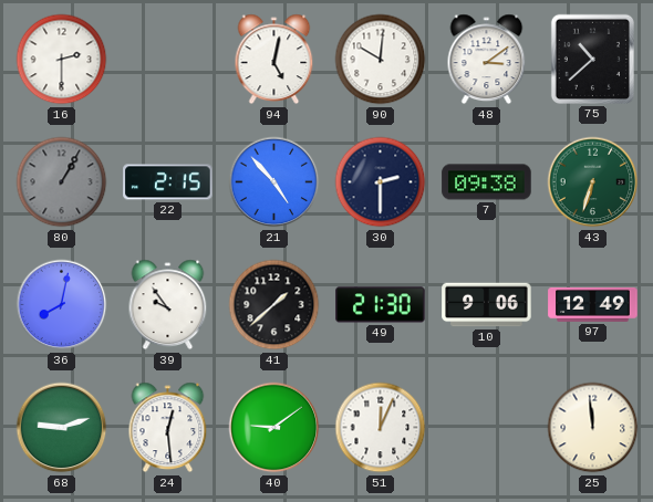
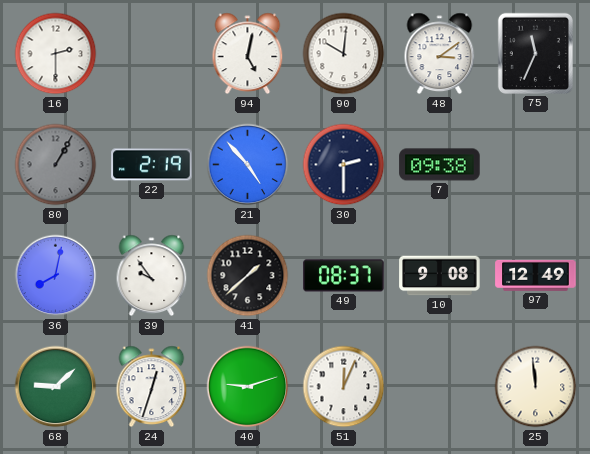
75: 10:38 -> 11:34 (535, 53)
22: 2:15 -> 2:19 (152, 165)
43: 6:33 -> none (593, 182)
49: 21:30 -> 08:37 (344, 276)
10: 9:06 -> 9:08 (440, 276)
68: 9:12 -> 9:08 (56, 387)
24: 12:29 -> 12:33 (152, 387)
40: 9:09 -> 9:12 (248, 387)
